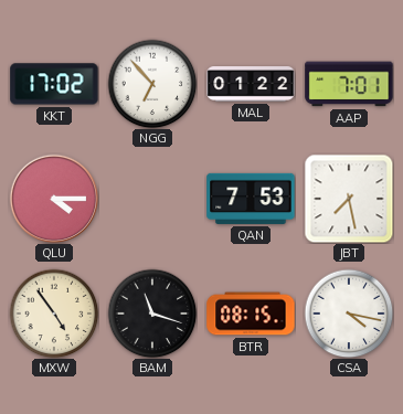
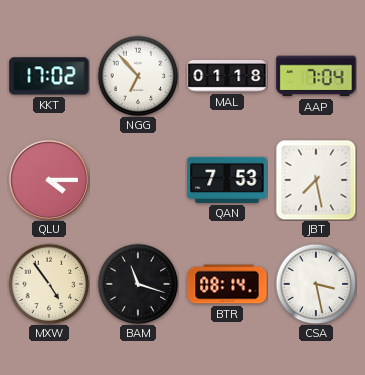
MAL: 01:22 -> 01:18 (227, 77)
AAP: 7:01 -> 7:04 (316, 76)
BTR: 08:15 -> 08:14 (227, 284)
CSA: 4:17 -> 3:28 (316, 284)
